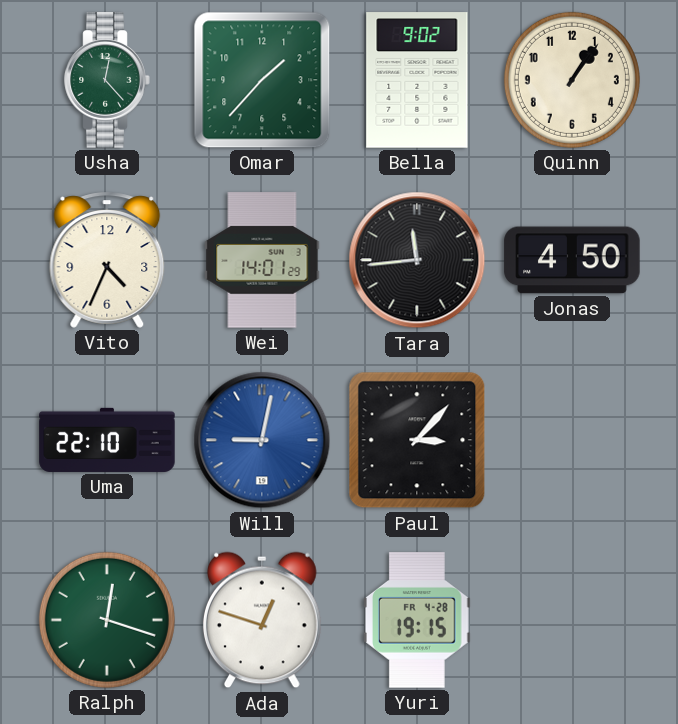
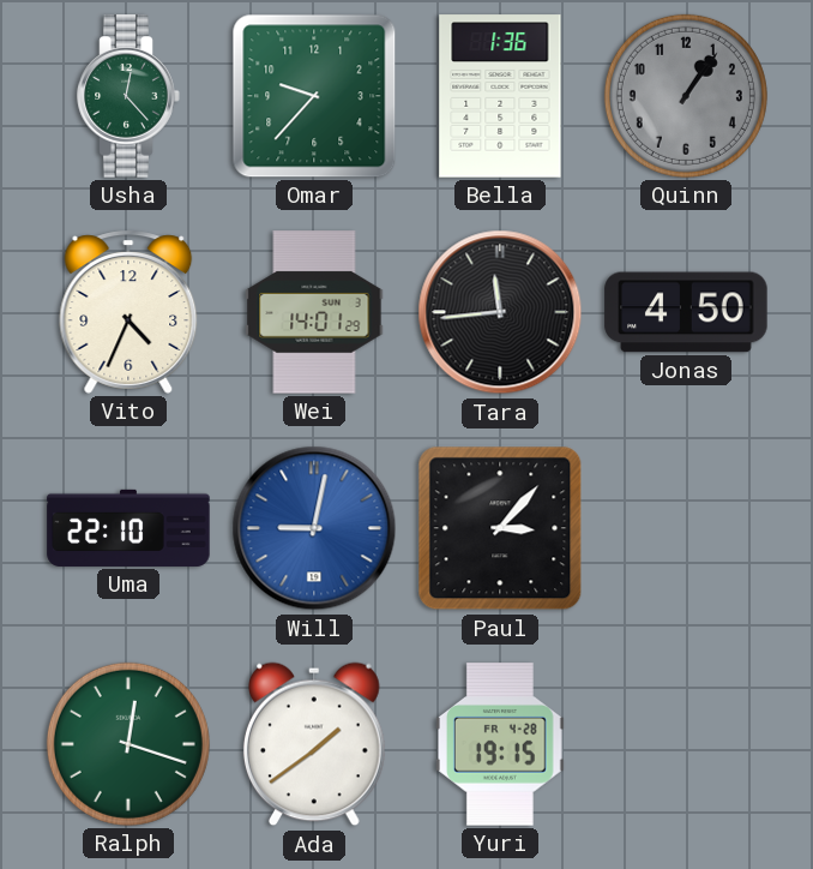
Omar: 1:37 -> 9:37 (314, 96)
Bella: 9:02 -> 1:36 (500, 96)
Quinn dial: cream -> grey (686, 96)
Ada: 12:48 -> 1:39 (314, 744)
